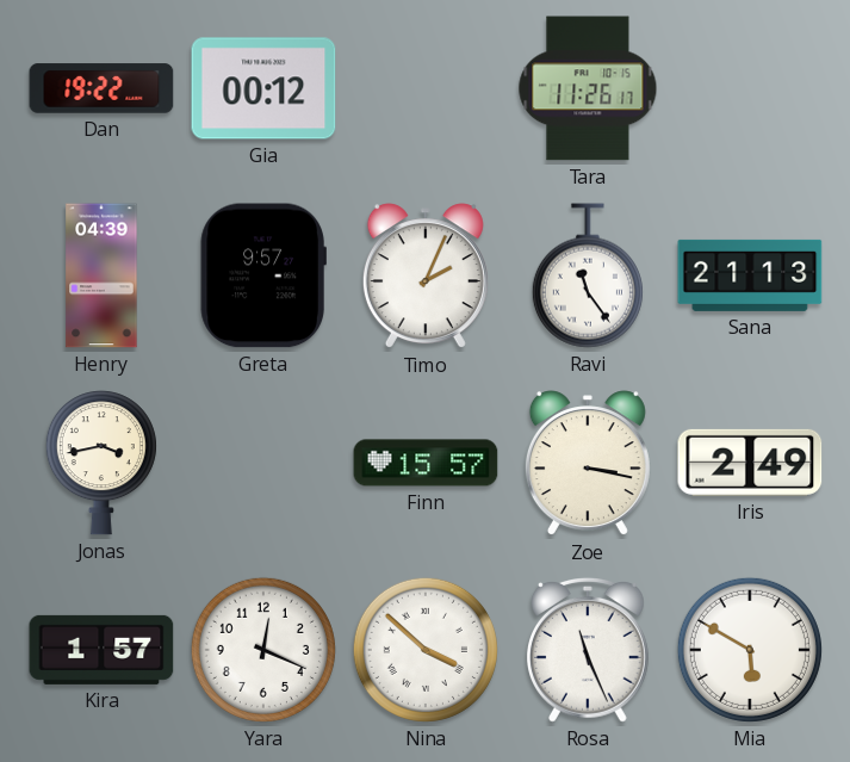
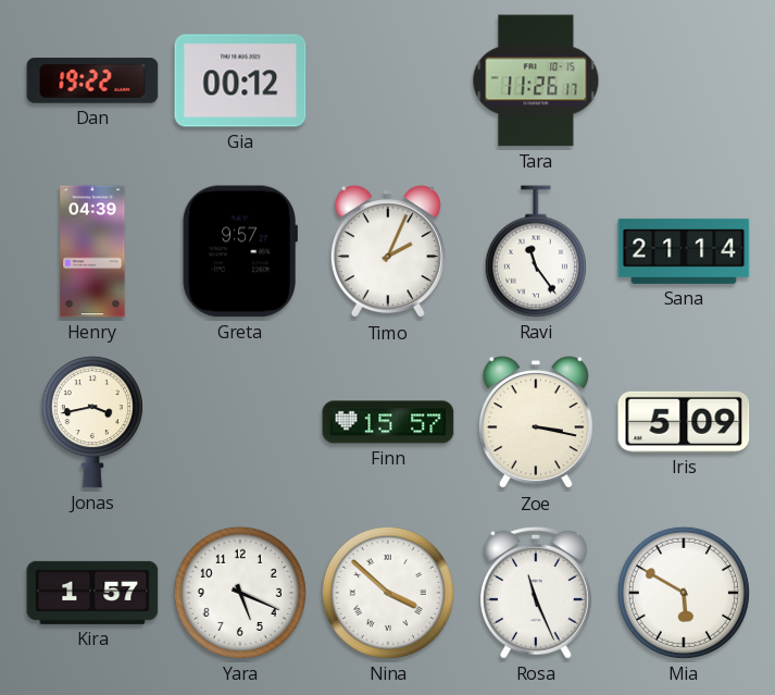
Sana: 21:13 -> 21:14 (684, 251)
Iris: 2:49 -> 5:09 (684, 422)
Yara: 12:19 -> 5:19 (240, 593)
